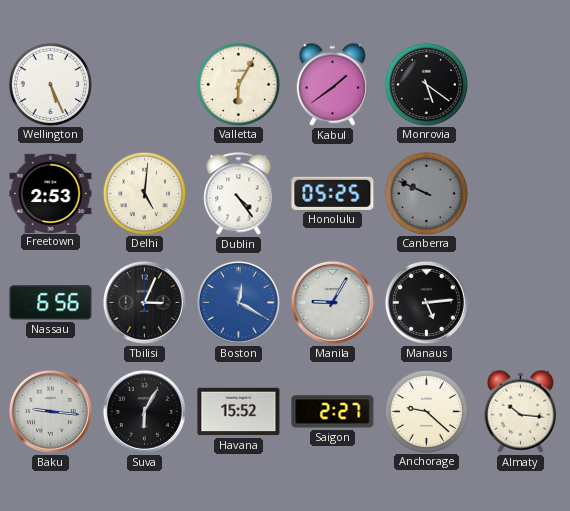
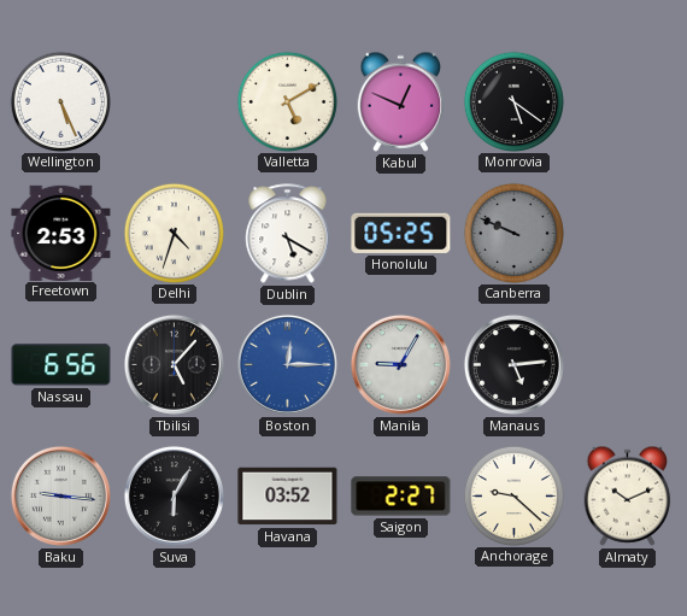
Valletta: 6:05 -> 5:10 (287, 101)
Kabul: 1:39 -> 12:49 (401, 101)
Delhi: 5:01 -> 4:33 (174, 233)
Dublin: 4:24 -> 5:20 (288, 234)
Tbilisi: 3:04 -> 5:07 (174, 364)
Boston: 12:20 -> 12:15 (287, 364)
Havana: 15:52 -> 03:52 (288, 497)
Almaty: 10:16 -> 10:11 (628, 495)
